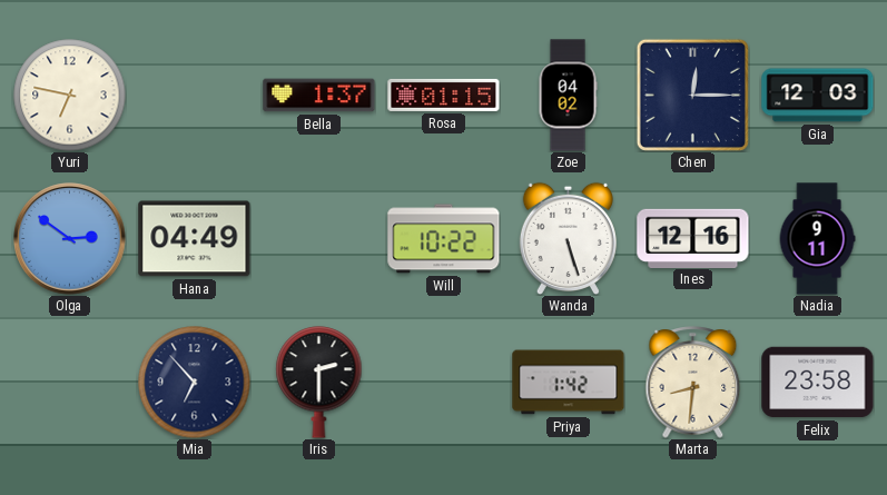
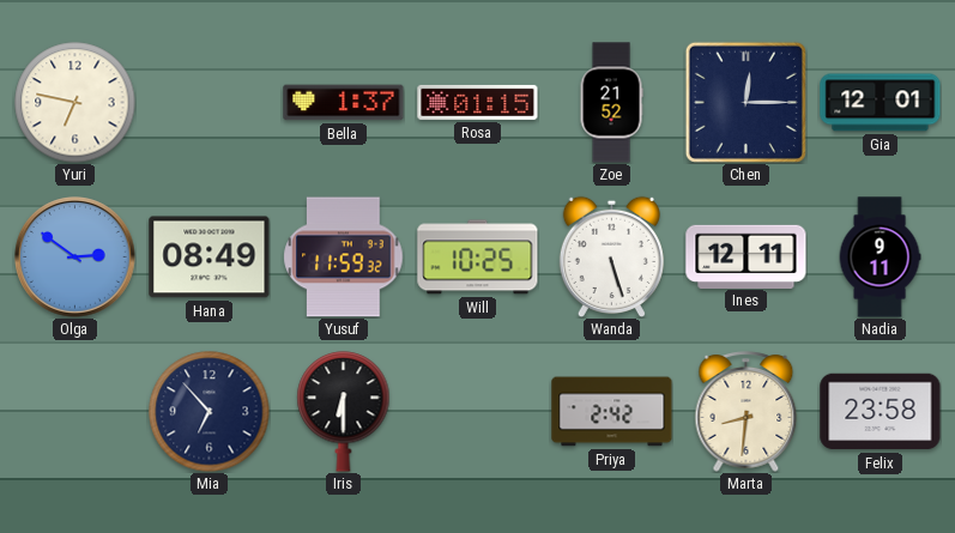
Zoe: 04:02 -> 21:52 (611, 103)
Gia: 12:03 -> 12:01 (881, 103)
Hana: 04:49 -> 08:49 (210, 258)
Yusuf: none -> 11:59 (344, 258)
Will: 10:22 -> 10:25 (478, 258)
Ines: 12:16 -> 12:11 (747, 256)
Iris: 2:30 -> 6:30 (344, 412)
Priya: 1:42 -> 2:42 (612, 412)
